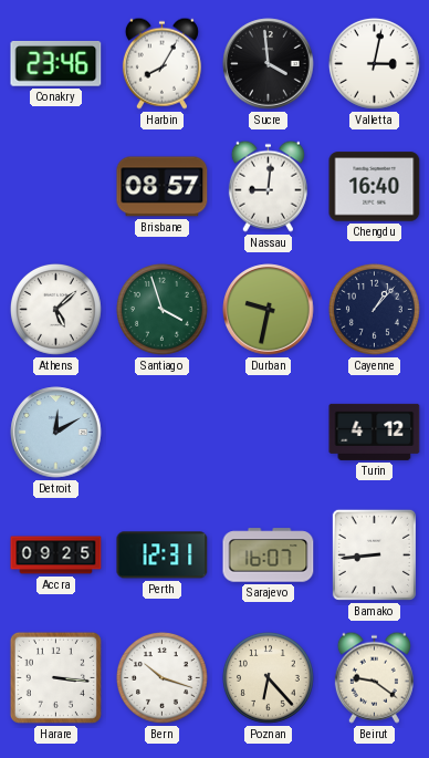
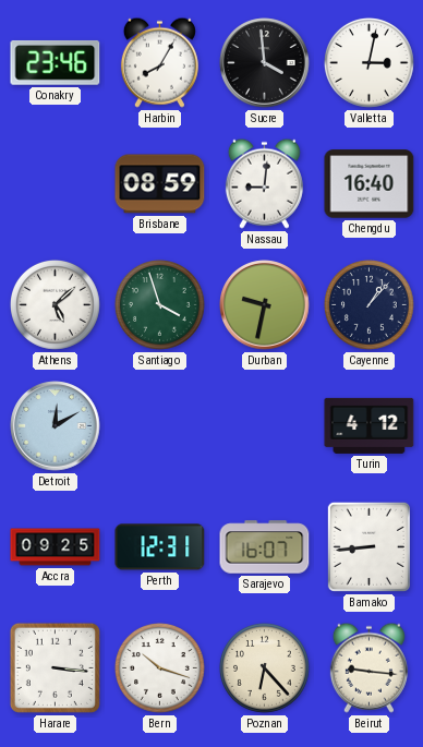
Brisbane: 08:57 -> 08:59 (160, 184)
Beirut: 9:21 -> 9:16 (368, 667)
